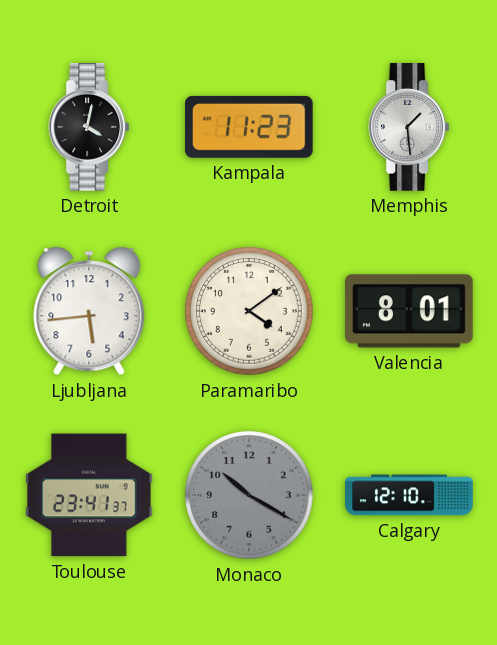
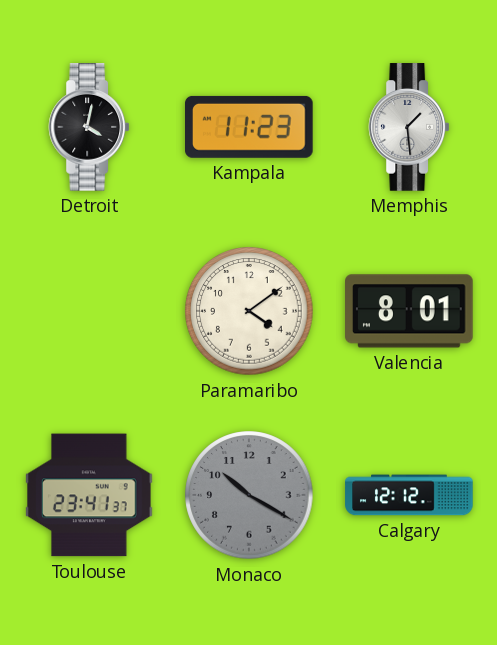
Ljubljana: 5:44 -> none (89, 311)
Calgary: 12:10 -> 12:12 (409, 495)
